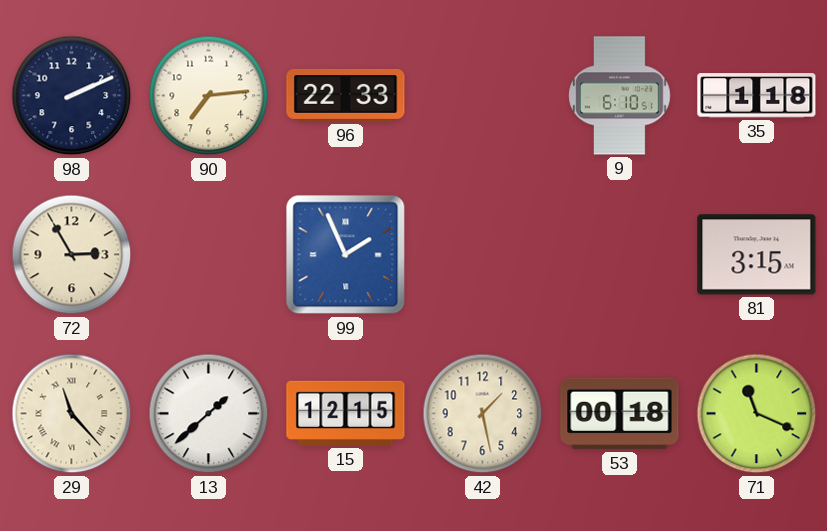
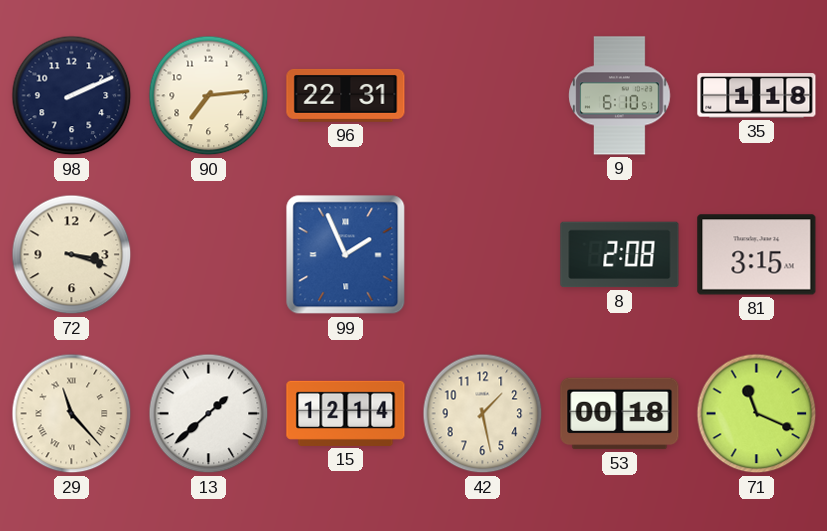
96: 22:33 -> 22:31 (346, 95)
72: 2:55 -> 3:18 (72, 255)
8: none -> 2:08 (620, 255)
15: 12:15 -> 12:14 (346, 413)
